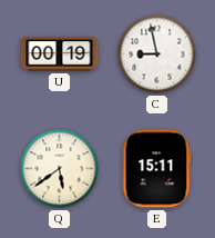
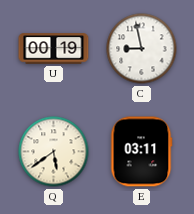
E: 15:11 -> 03:11 (141, 152)
